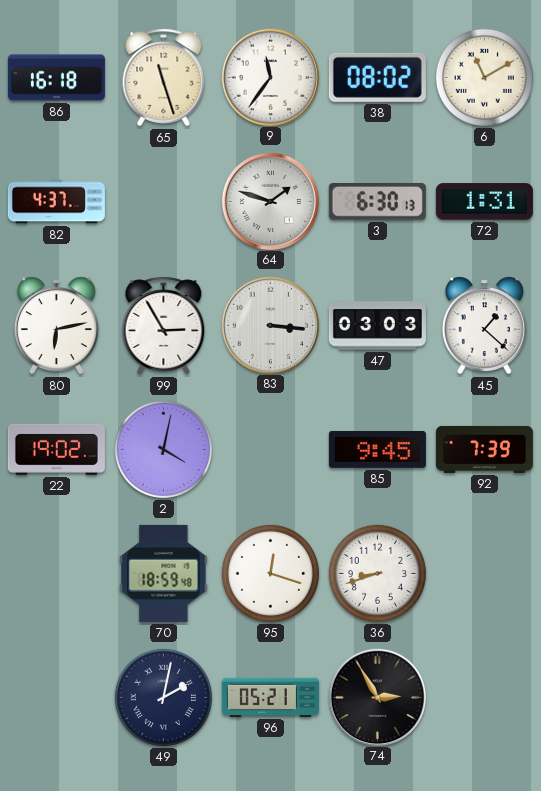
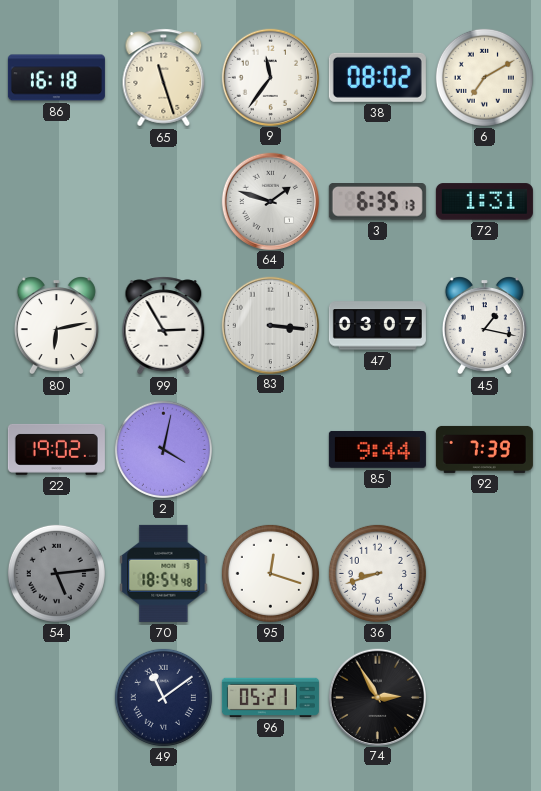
6: 11:10 -> 7:10 (484, 77)
82: 4:37 -> none (56, 202)
3: 6:30 -> 6:35 (377, 202)
47: 03:03 -> 03:07 (377, 326)
45: 1:22 -> 1:17 (484, 326)
85: 9:45 -> 9:44 (377, 449)
54: none -> 5:14 (56, 573)
70: 18:59 -> 18:54 (164, 573)
49: 2:02 -> 11:09 (163, 697)
